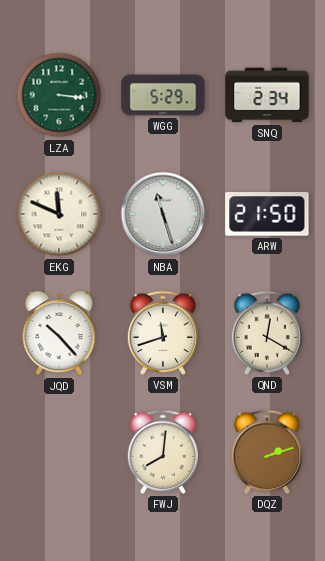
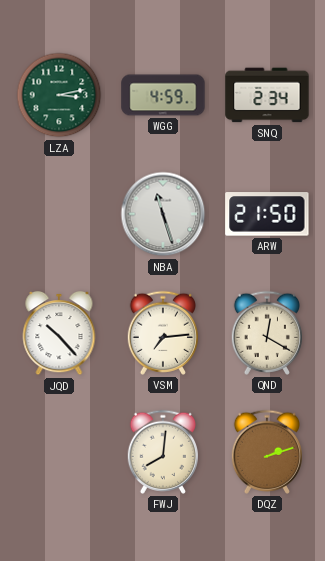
LZA: 3:16 -> 3:13 (59, 95)
WGG: 5:29 -> 4:59 (163, 95)
EKG: 11:49 -> none (59, 214)
VSM: 11:42 -> 7:14 (162, 333)
